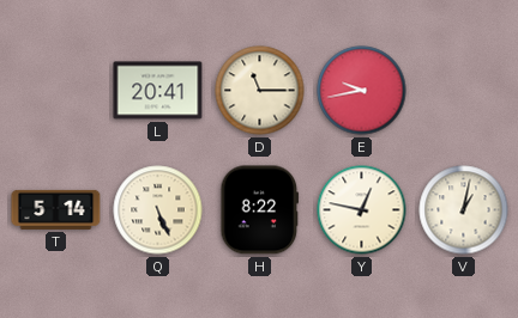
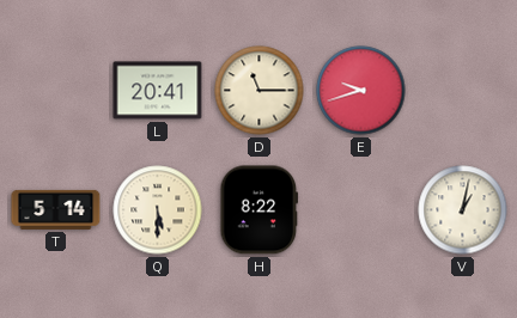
E: 9:43 -> 9:42 (361, 91)
Q: 5:26 -> 5:30 (158, 210)
Y: 12:47 -> none (362, 210)
